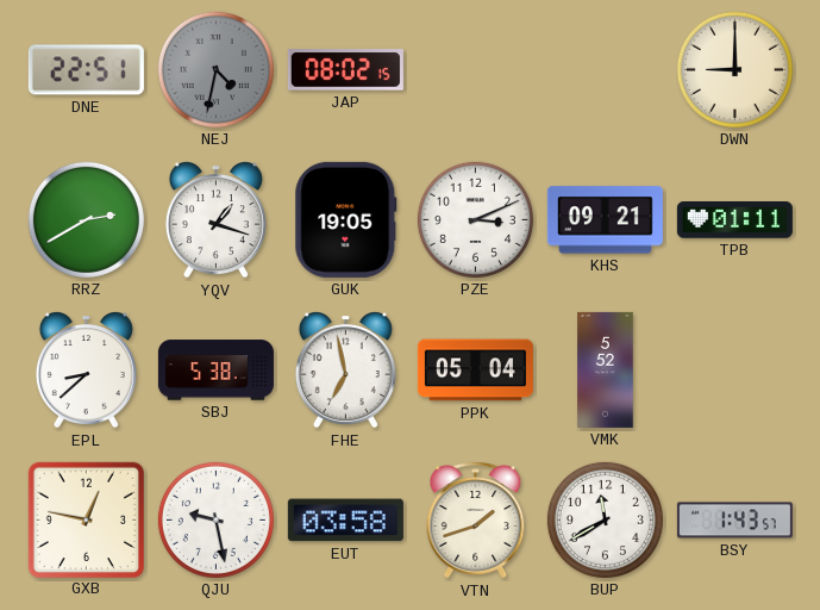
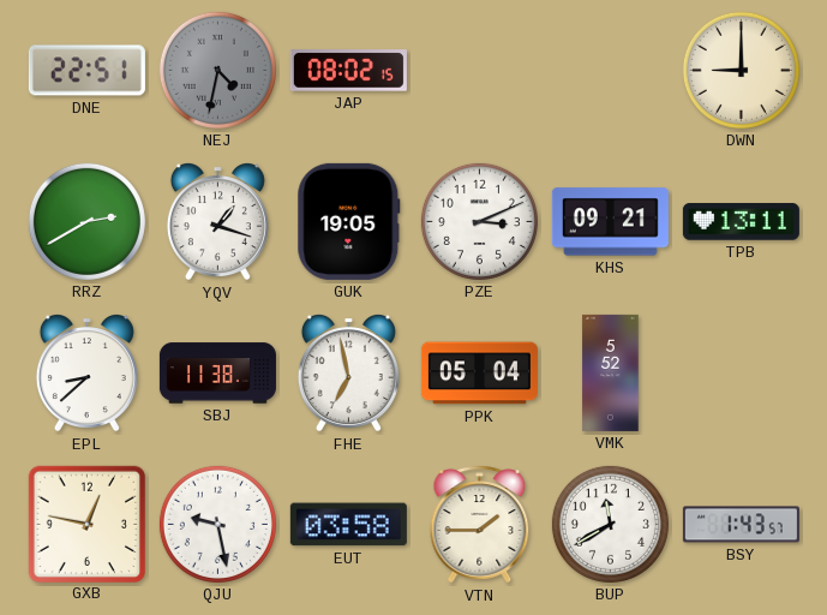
TPB: 01:11 -> 13:11 (741, 222)
SBJ: 5:38 -> 11:38 (217, 374)
VTN: 1:42 -> 1:45 (480, 525)
